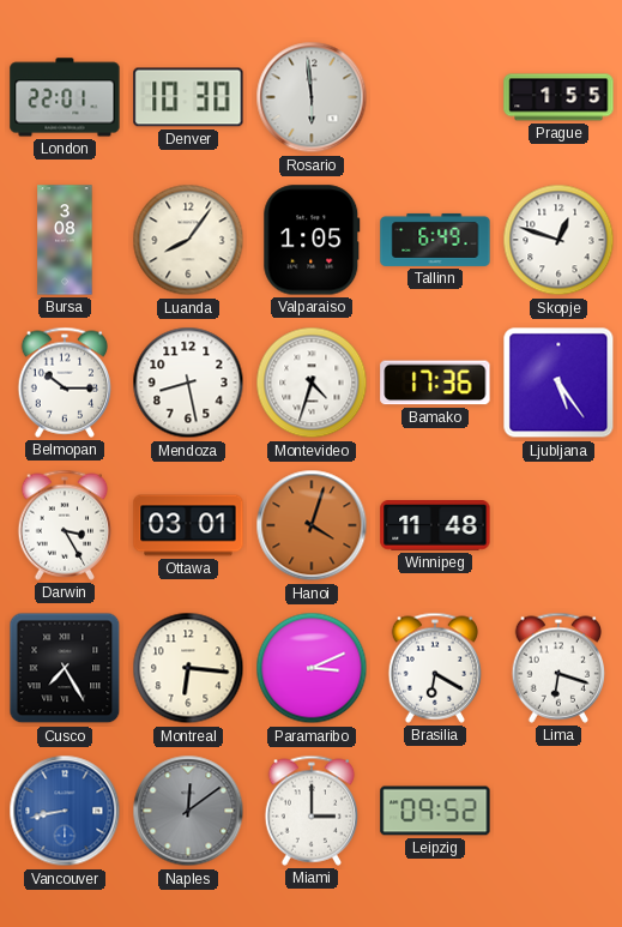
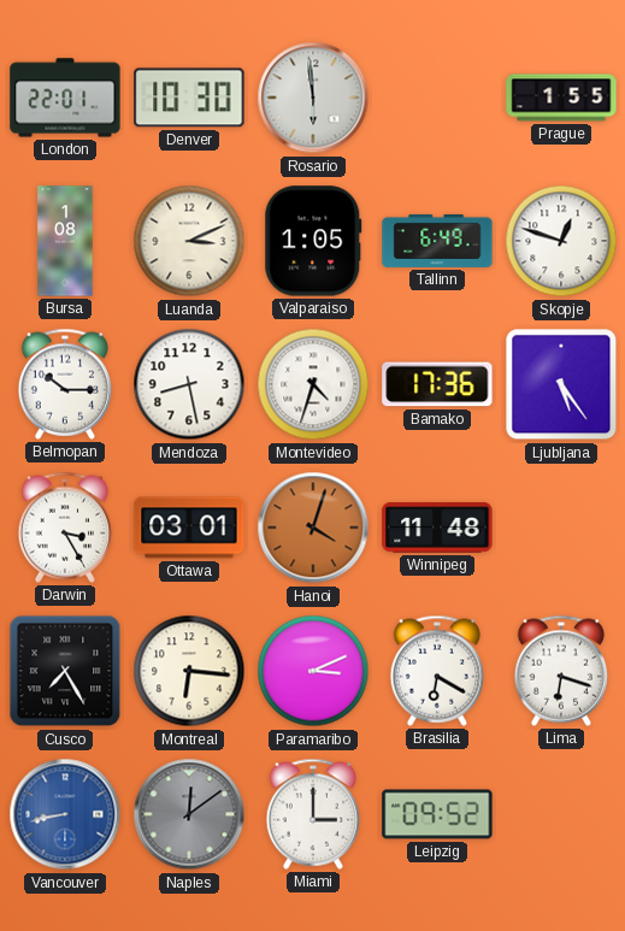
Bursa: 3:08 -> 1:08 (65, 241)
Luanda: 8:06 -> 3:11 (189, 241)
